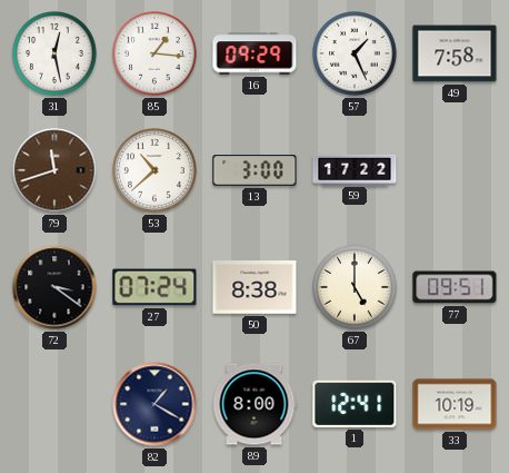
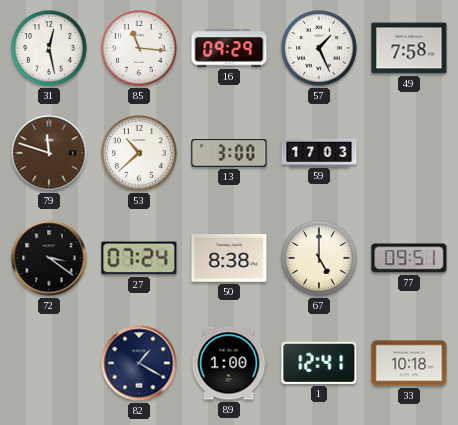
85: 1:16 -> 11:16 (139, 48)
79: 11:42 -> 11:48 (49, 153)
59: 17:22 -> 17:03 (319, 152)
89: 8:00 -> 1:00 (229, 363)
33: 10:19 -> 10:18 (409, 363)
